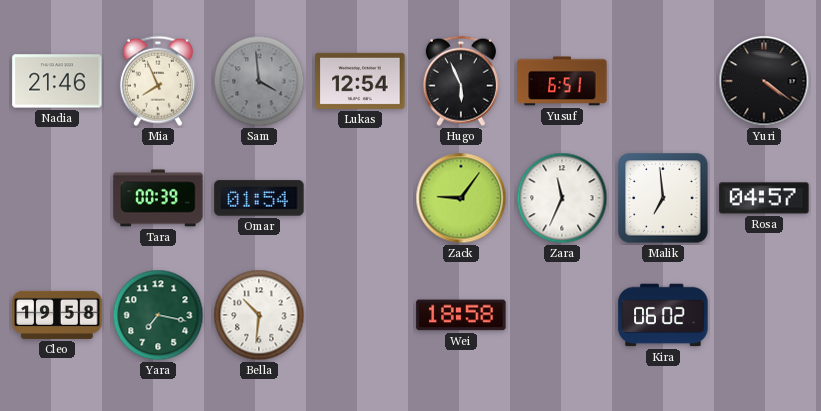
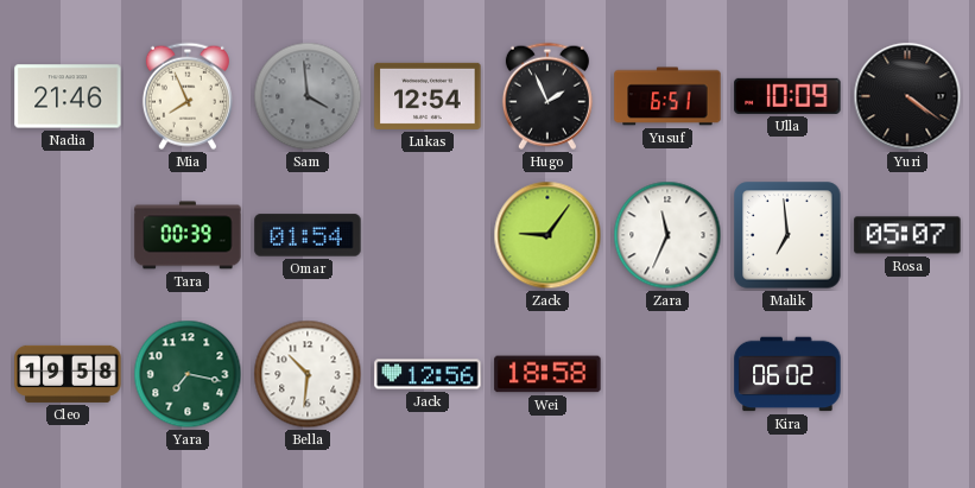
Hugo: 5:56 -> 1:56 (547, 96)
Ulla: none -> 10:09 (787, 96)
Rosa: 04:57 -> 05:07 (907, 235)
Jack: none -> 12:56 (428, 374)
